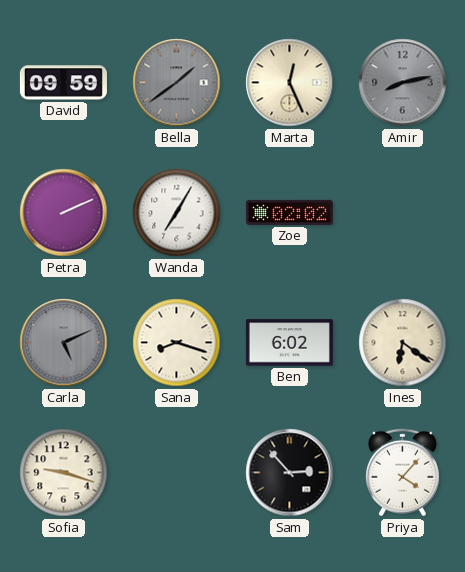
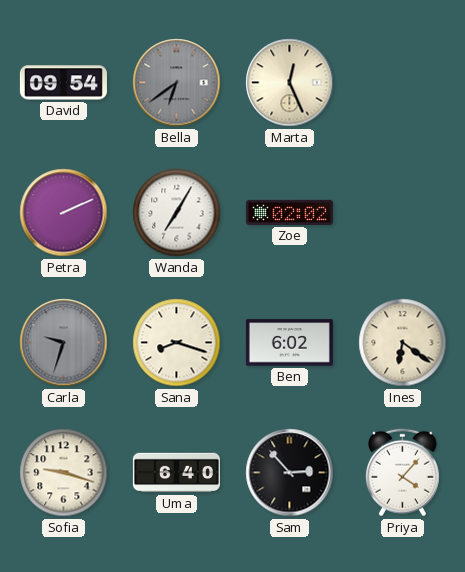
David: 09:59 -> 09:54 (63, 83)
Bella: 1:39 -> 6:39 (177, 83)
Amir: 8:13 -> none (403, 83)
Carla: 5:11 -> 9:33 (64, 343)
Uma: none -> 6:40 (176, 473)
